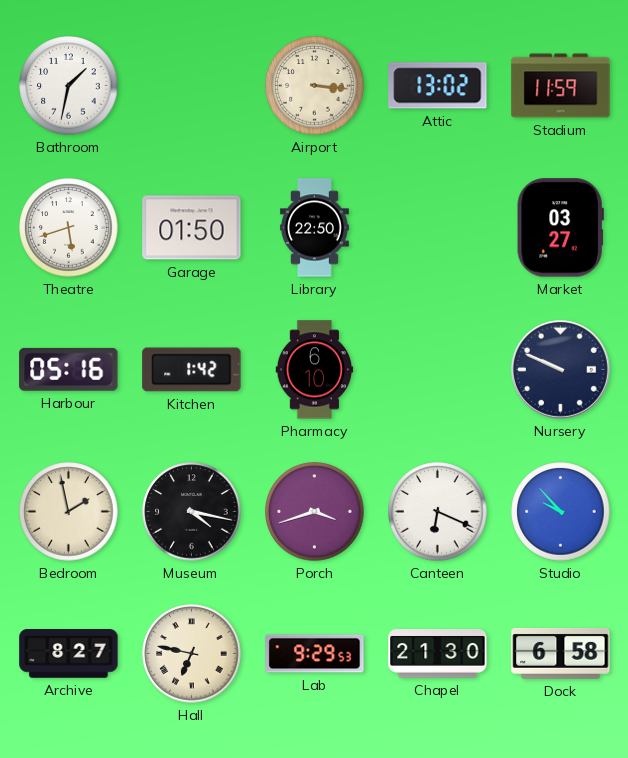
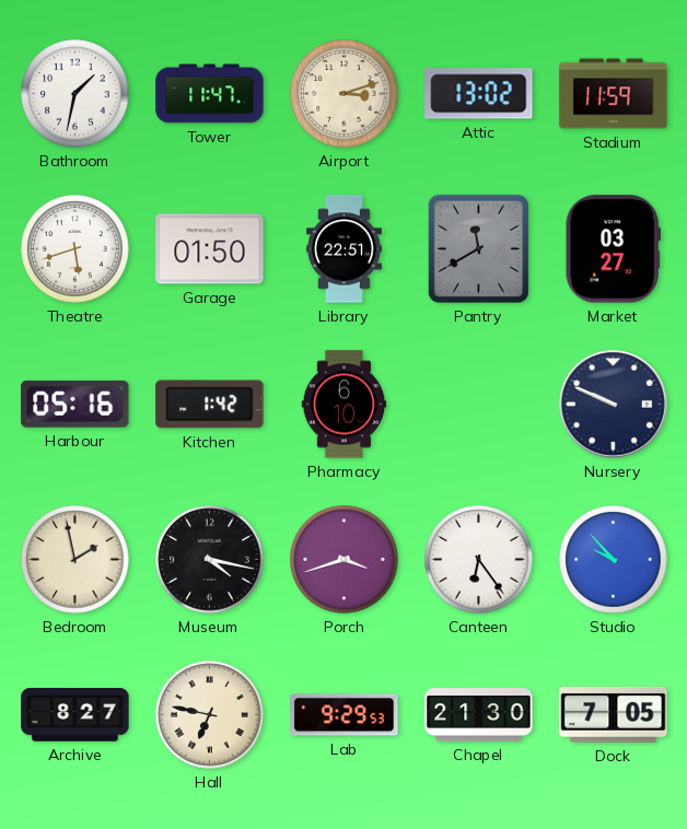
Tower: none -> 11:47 (210, 94)
Airport: 3:16 -> 3:12 (345, 94)
Library: 22:50 -> 22:51 (343, 249)
Pantry: none -> 11:40 (478, 248)
Canteen: 6:19 -> 6:24 (479, 560)
Dock: 6:58 -> 7:05 (614, 714)
